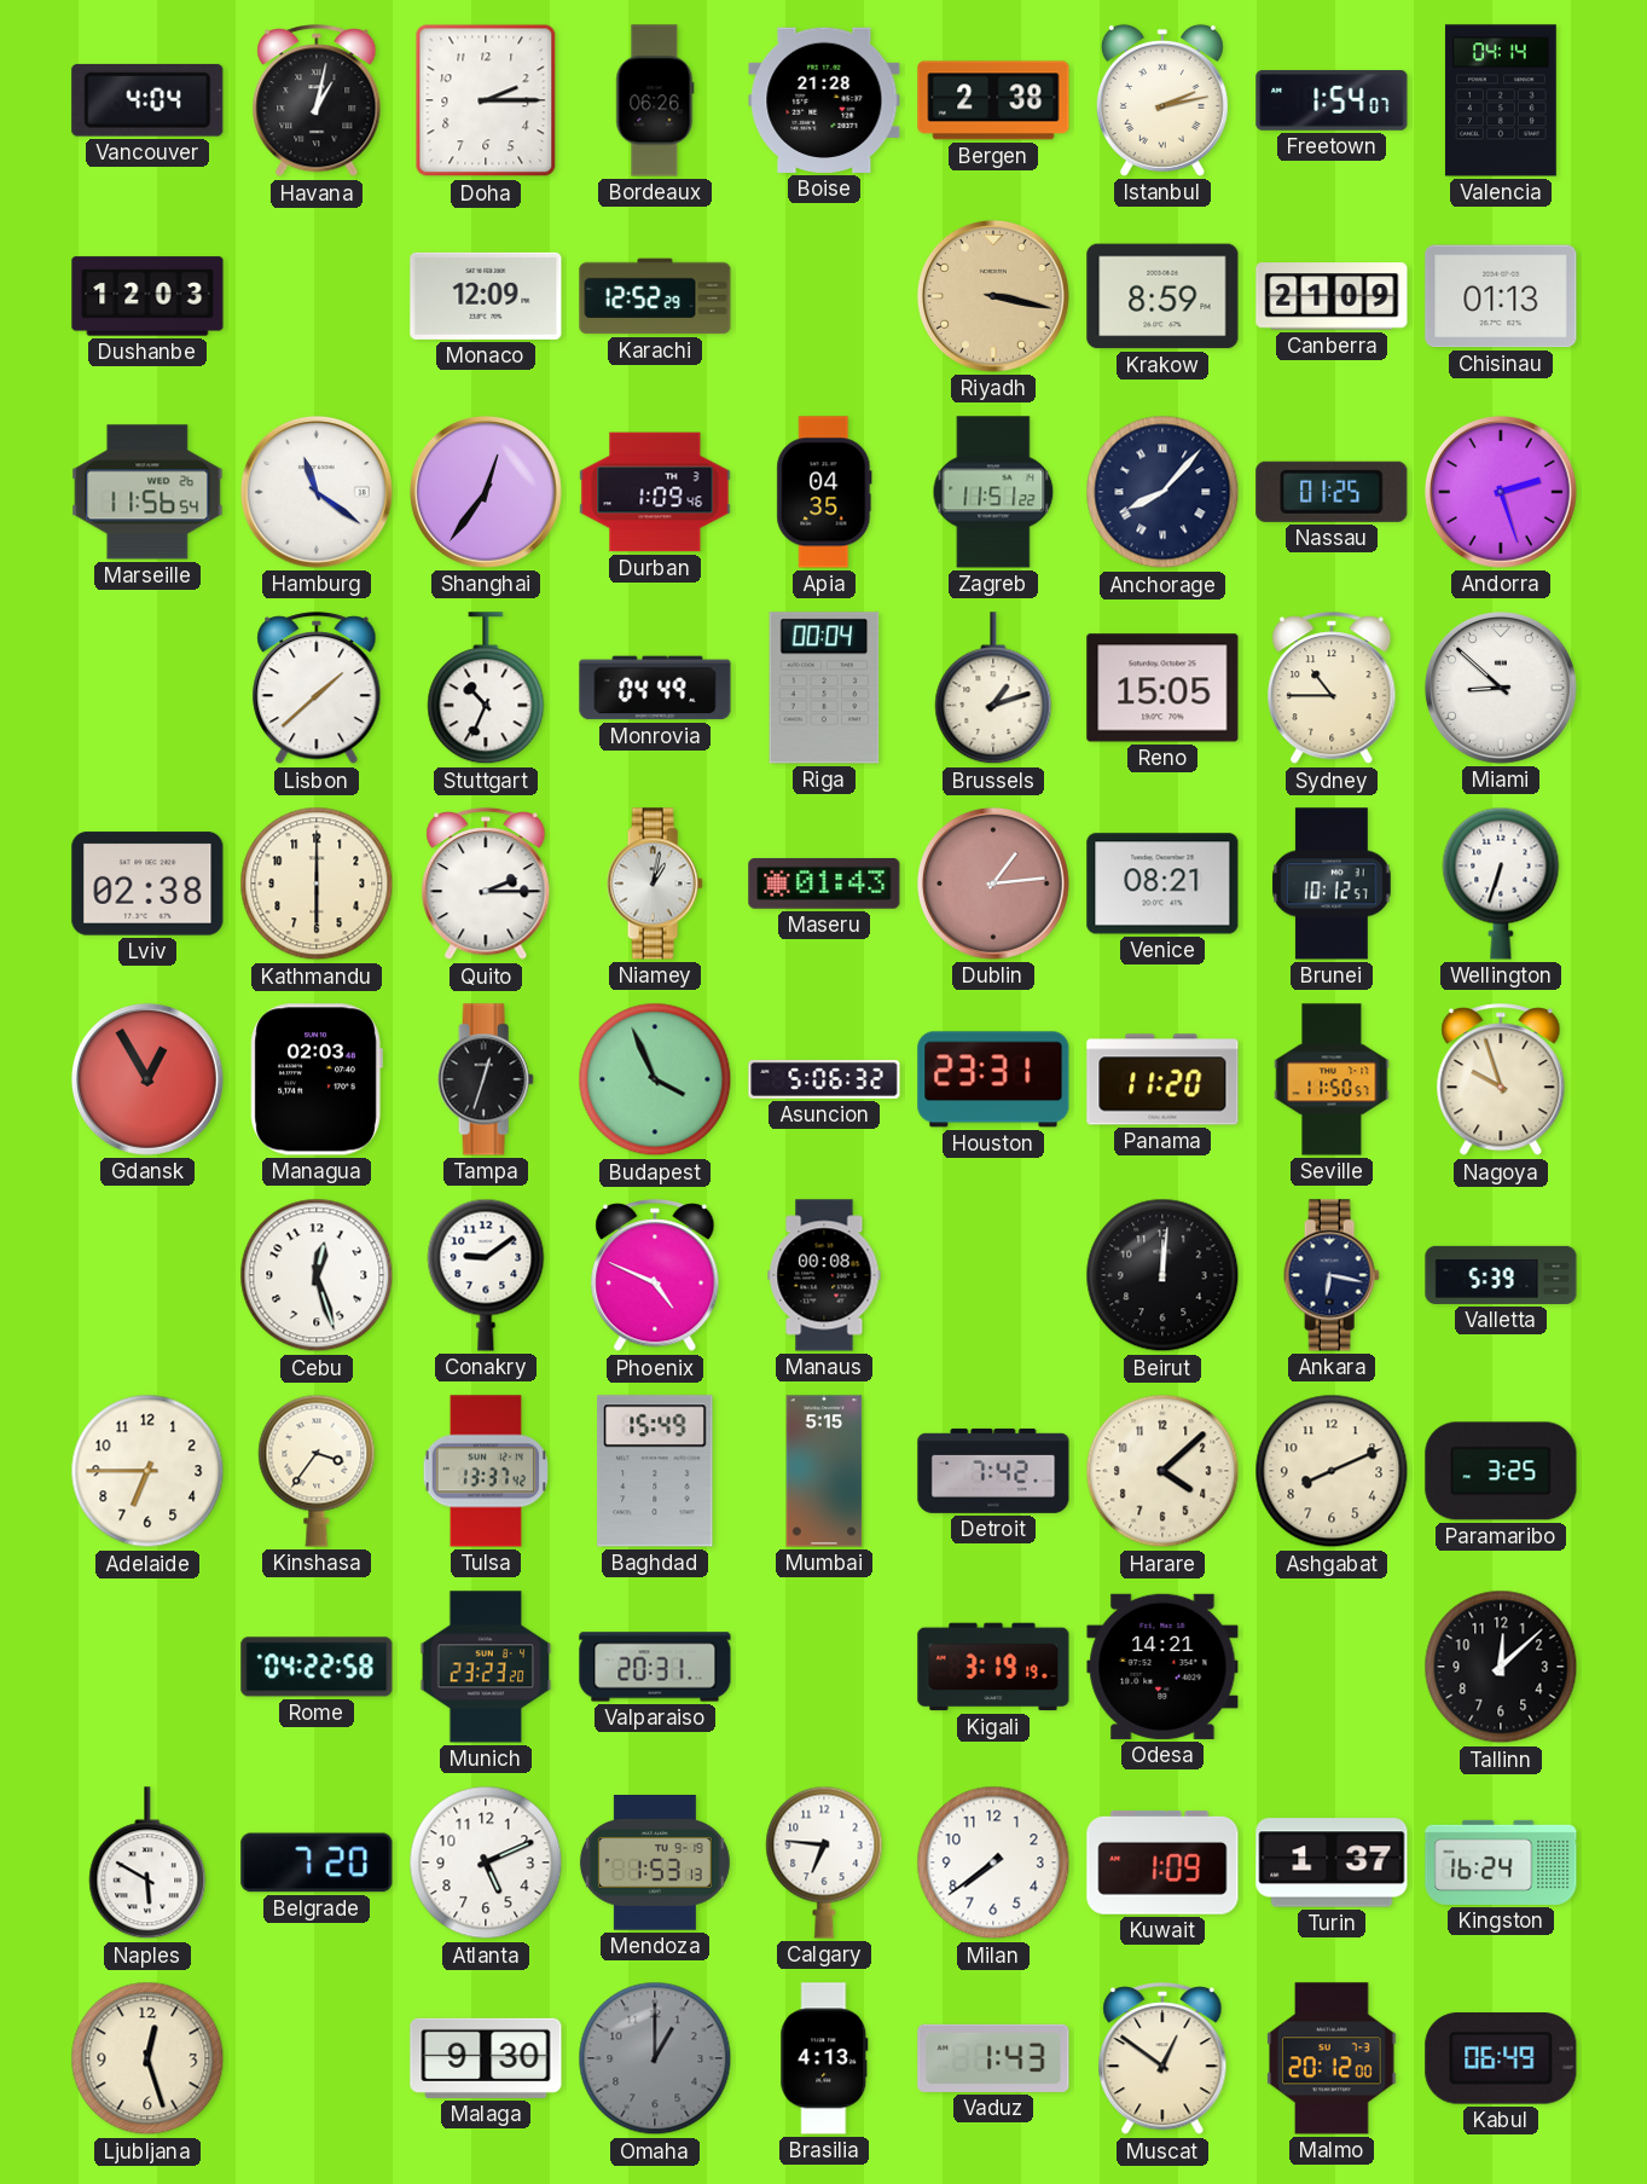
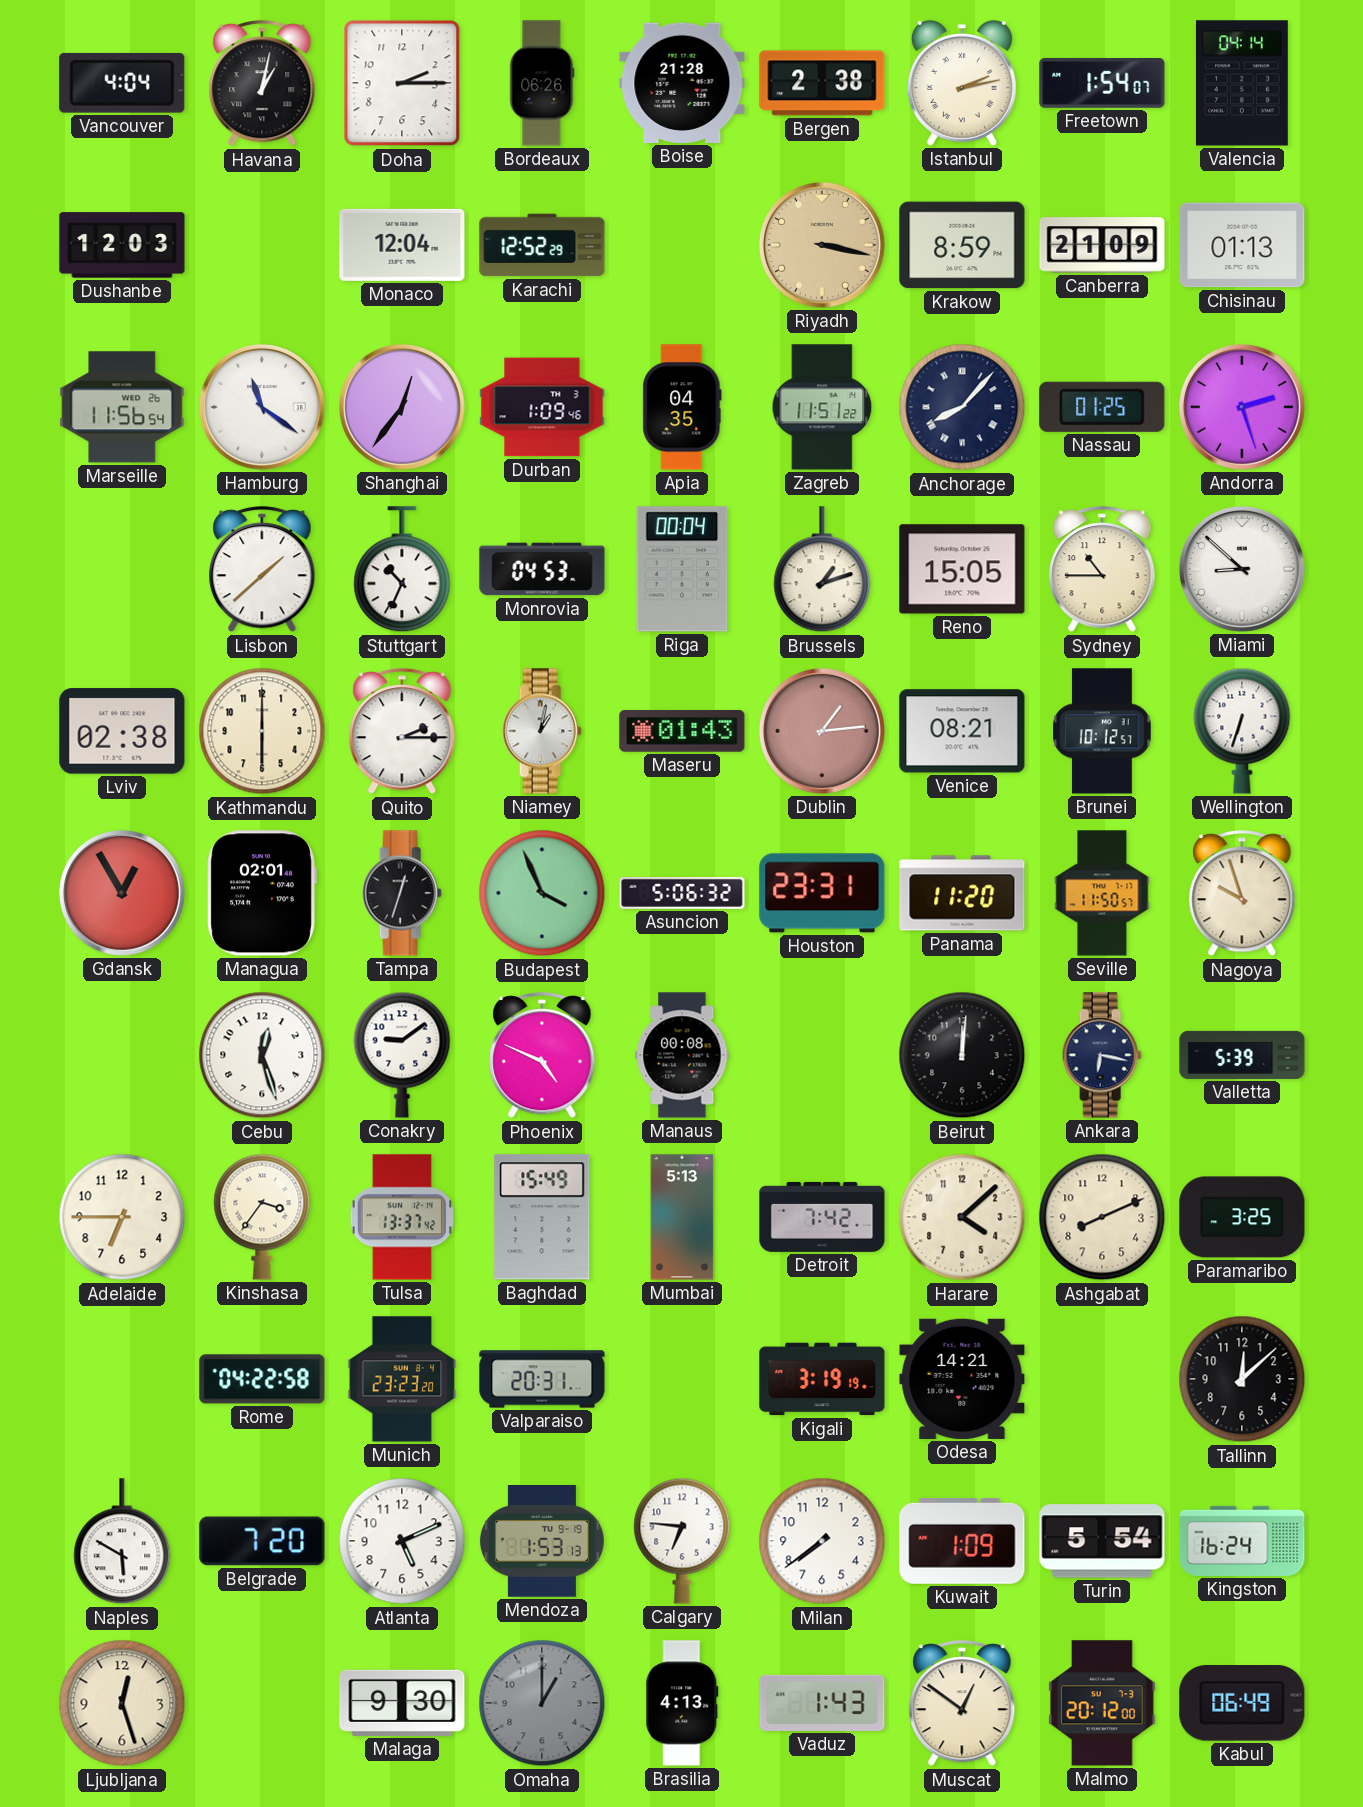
Monaco: 12:09 -> 12:04 (402, 245)
Monrovia: 04:49 -> 04:53 (542, 569)
Managua: 02:03 -> 02:01 (262, 893)
Mumbai: 5:15 -> 5:13 (682, 1217)
Turin: 1:37 -> 5:54 (1102, 1541)
